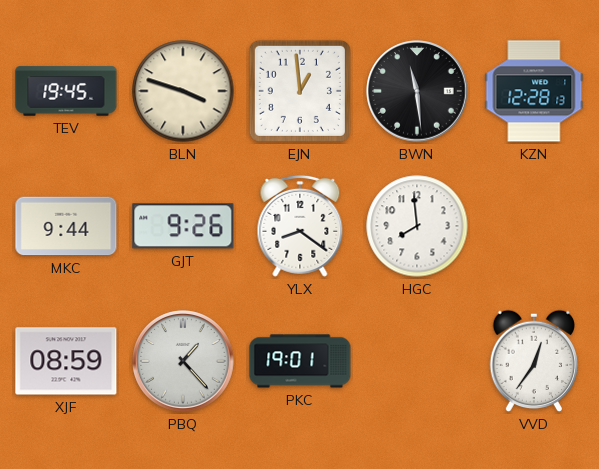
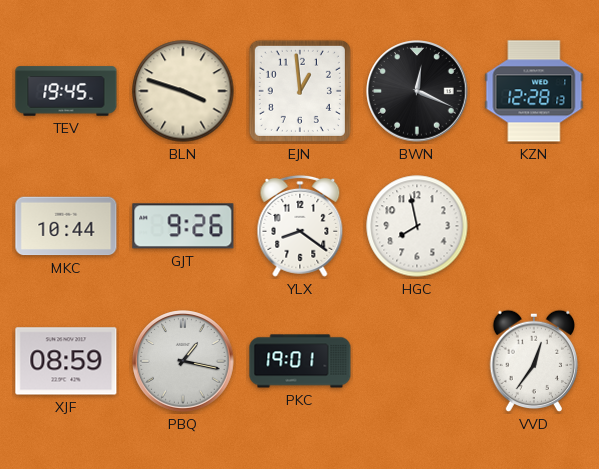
BWN: 11:29 -> 12:19 (417, 91)
MKC: 9:44 -> 10:44 (66, 226)
HGC: 7:59 -> 7:58 (417, 226)
PBQ: 1:23 -> 1:17 (183, 361)
